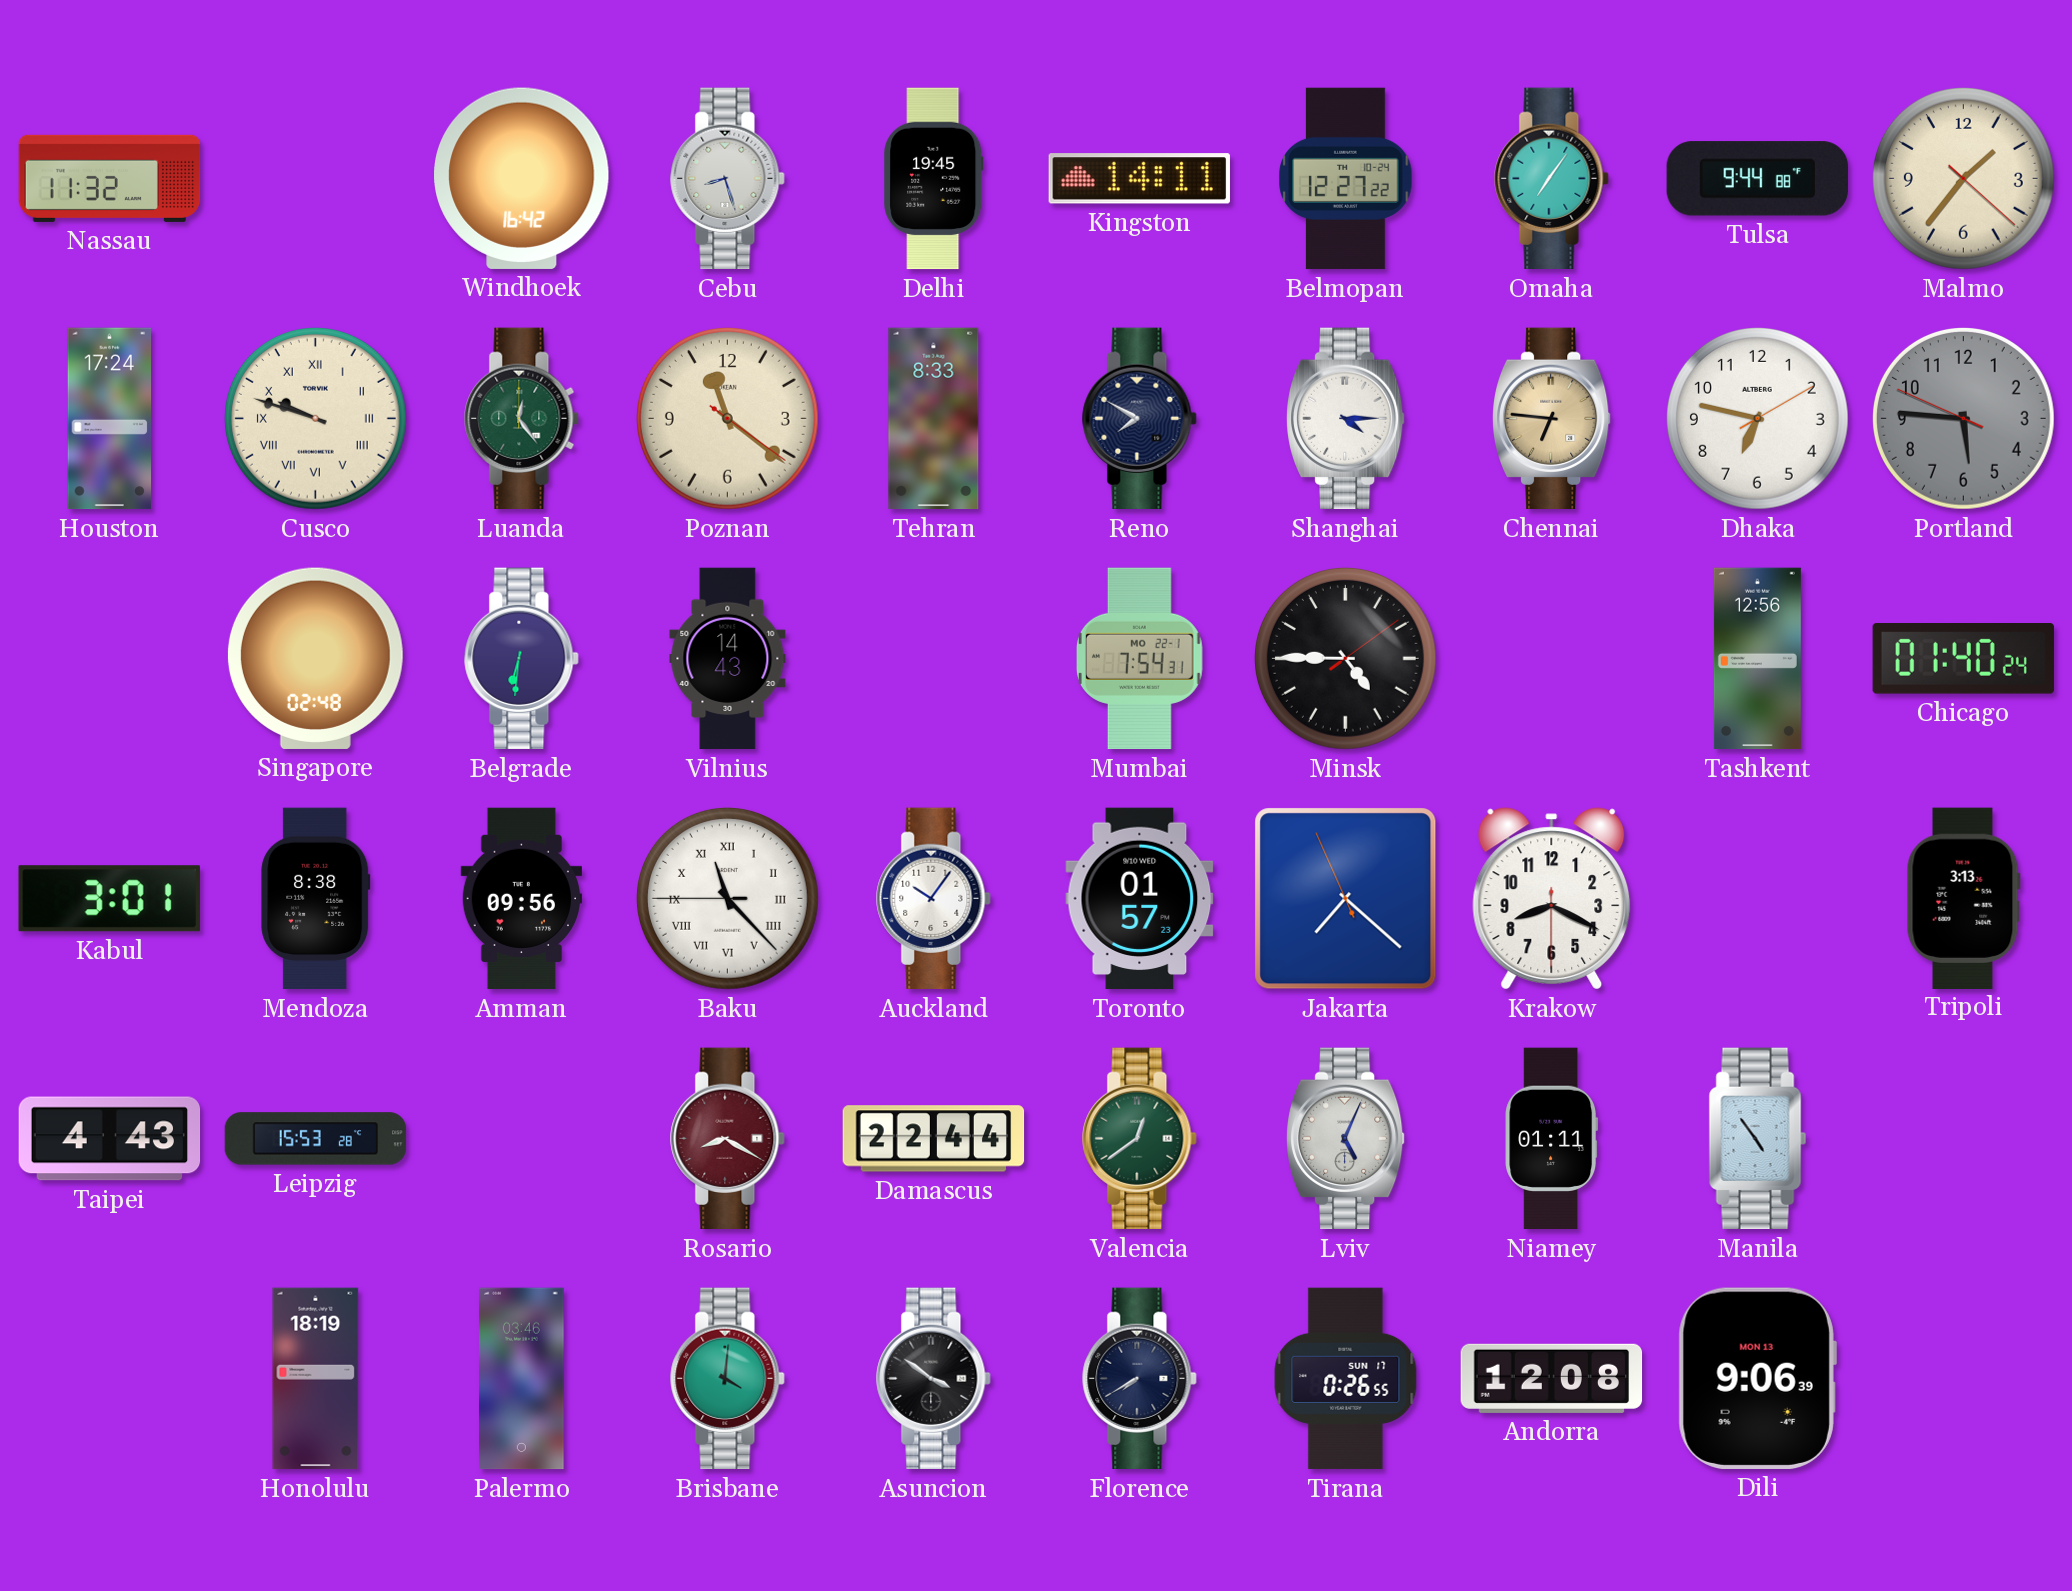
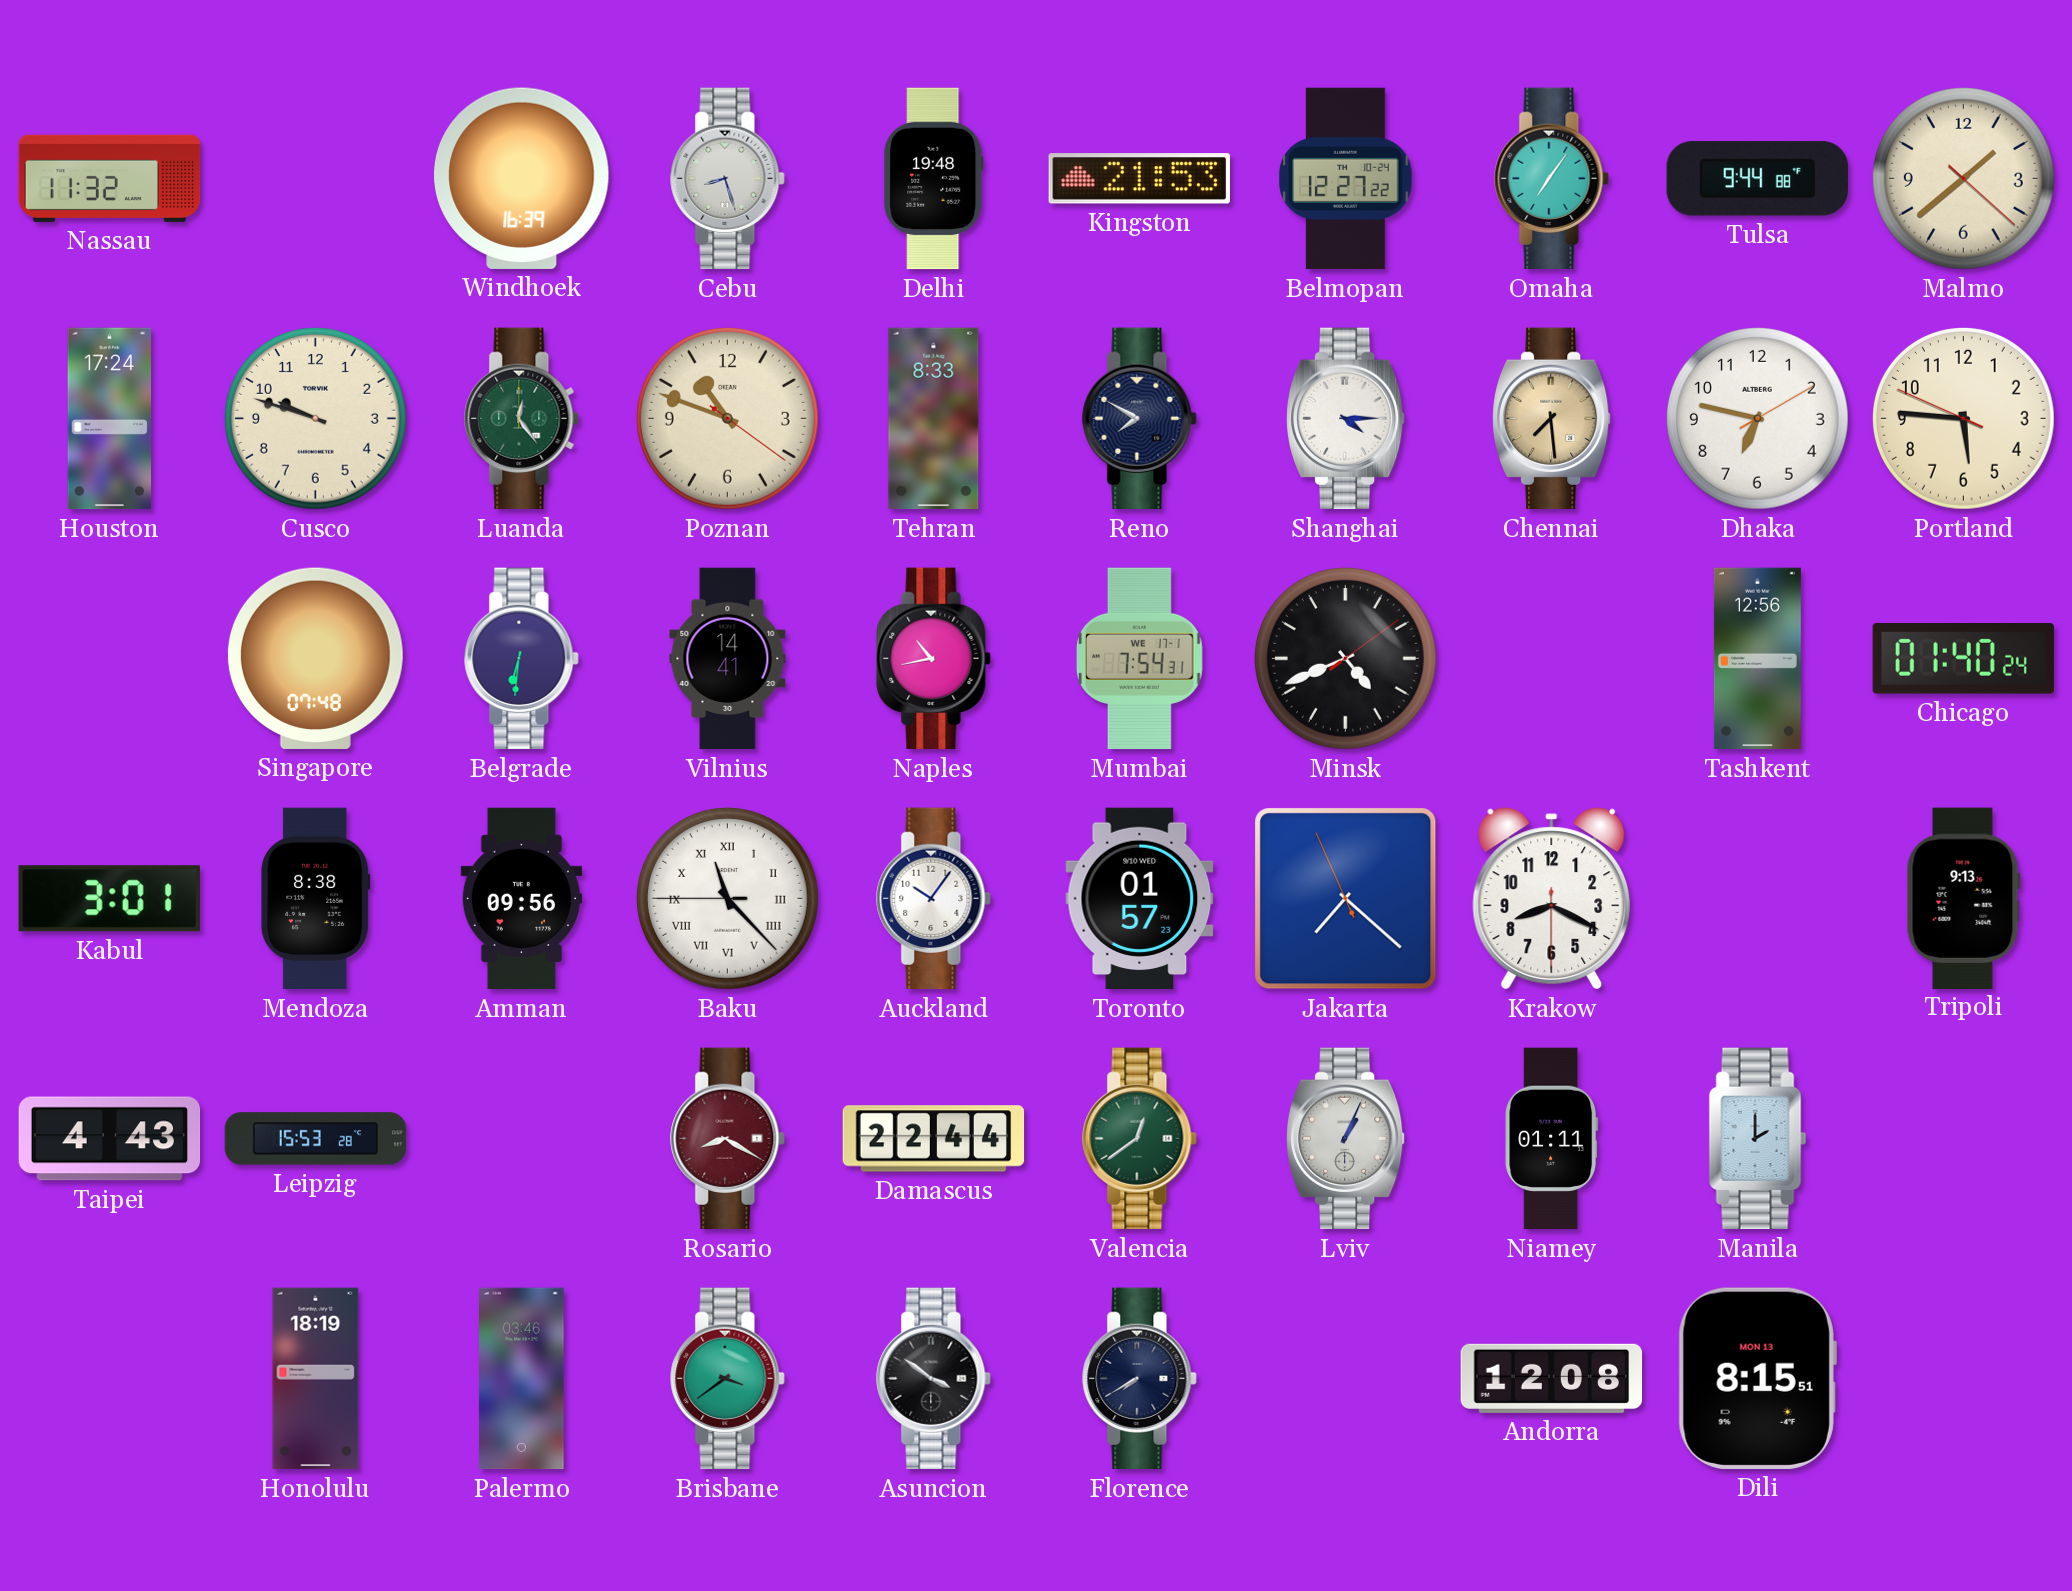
Windhoek: 16:42 -> 16:39 (522, 178)
Delhi: 19:45 -> 19:48 (934, 179)
Kingston: 14:11 -> 21:53 (1139, 179)
Malmo: 1:36 -> 1:38 (1963, 178)
Cusco numerals: Roman -> Arabic (315, 418)
Poznan: 11:21 -> 10:48 (727, 418)
Chennai: 6:46 -> 7:29 (1552, 419)
Portland dial: grey -> cream (1963, 418)
Singapore: 02:48 -> 07:48 (315, 658)
Vilnius: 14:43 -> 14:41 (728, 659)
Naples: none -> 10:43 (934, 659)
Mumbai date: MO 22-1 -> WE 17-1 (1140, 659)
Minsk: 4:45 -> 4:41 (1345, 658)
Tripoli: 3:13 -> 9:13 (1963, 898)
Lviv: 5:04 -> 1:04 (1346, 1139)
Manila: 4:54 -> 2:00 (1758, 1139)
Brisbane: 4:01 -> 3:39 (728, 1379)
Tirana: 0:26 -> none (1346, 1379)
Dili: 9:06 -> 8:15 (1757, 1378)
